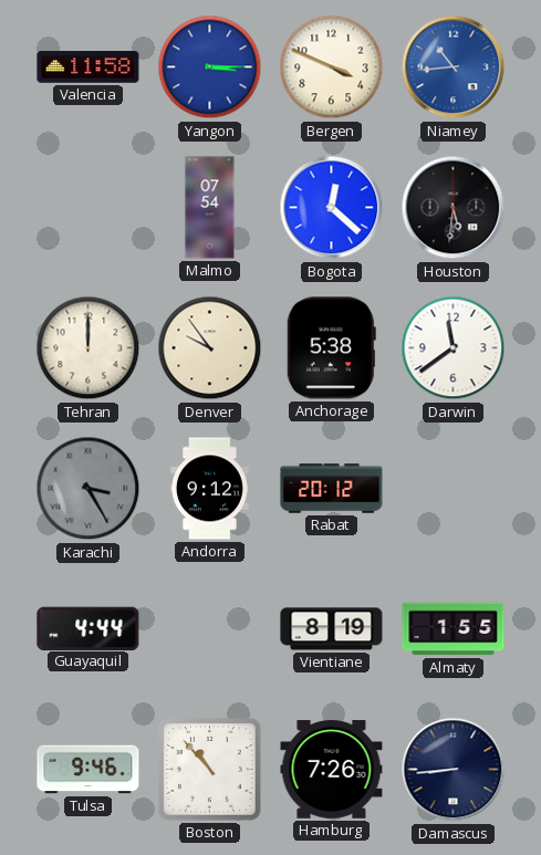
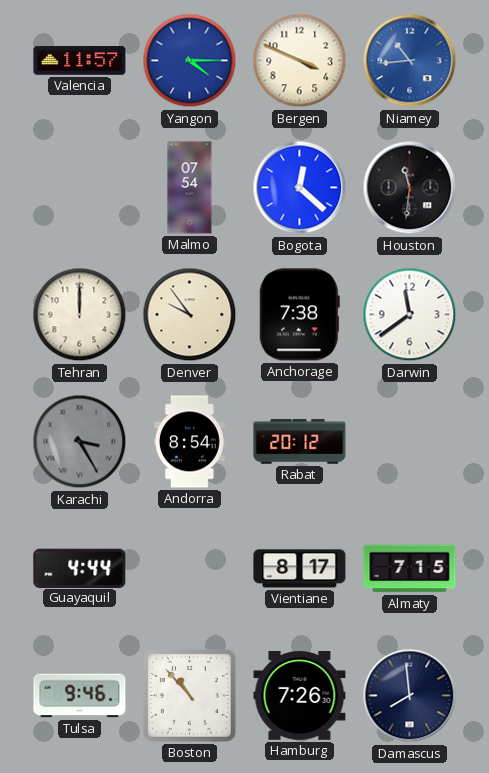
Valencia: 11:58 -> 11:57 (80, 61)
Yangon: 3:15 -> 4:15 (190, 61)
Houston: 5:31 -> 11:31 (410, 188)
Anchorage: 5:38 -> 7:38 (299, 315)
Andorra: 9:12 -> 8:54 (190, 442)
Vientiane: 8:19 -> 8:17 (300, 569)
Almaty: 1:55 -> 7:15 (410, 569)
Damascus: 8:44 -> 7:59 (410, 696)
